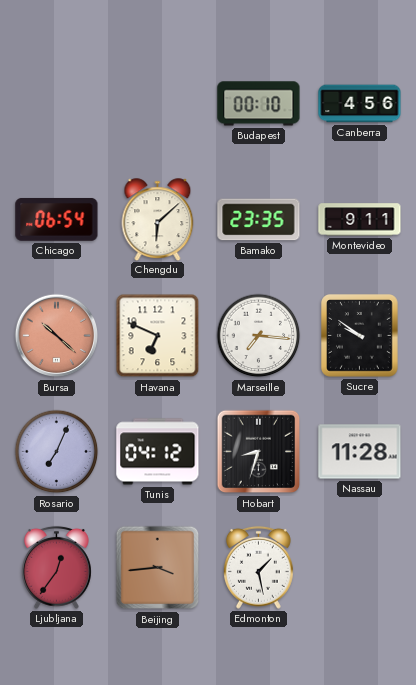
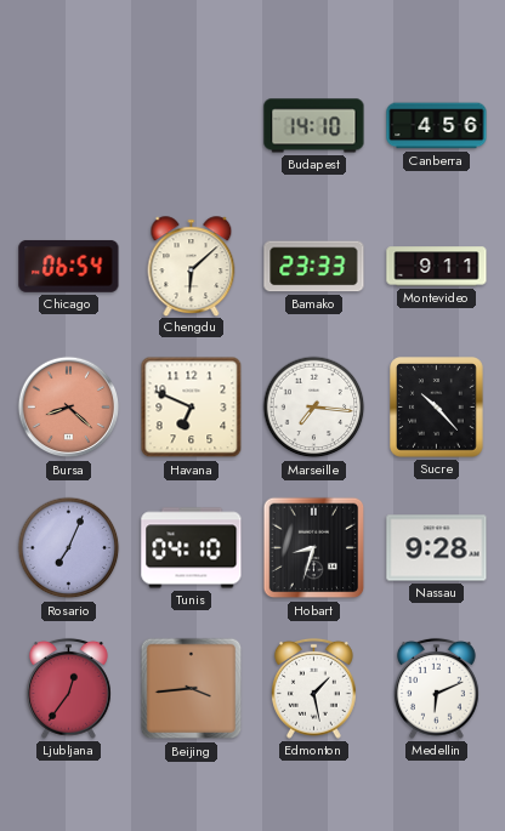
Budapest: 00:10 -> 14:10 (314, 126)
Bamako: 23:35 -> 23:33 (314, 267)
Bursa: 10:22 -> 8:22 (69, 408)
Sucre: 9:51 -> 10:23 (437, 408)
Tunis: 04:12 -> 04:10 (192, 548)
Nassau: 11:28 -> 9:28 (437, 548)
Medellin: none -> 6:11 (437, 688)
